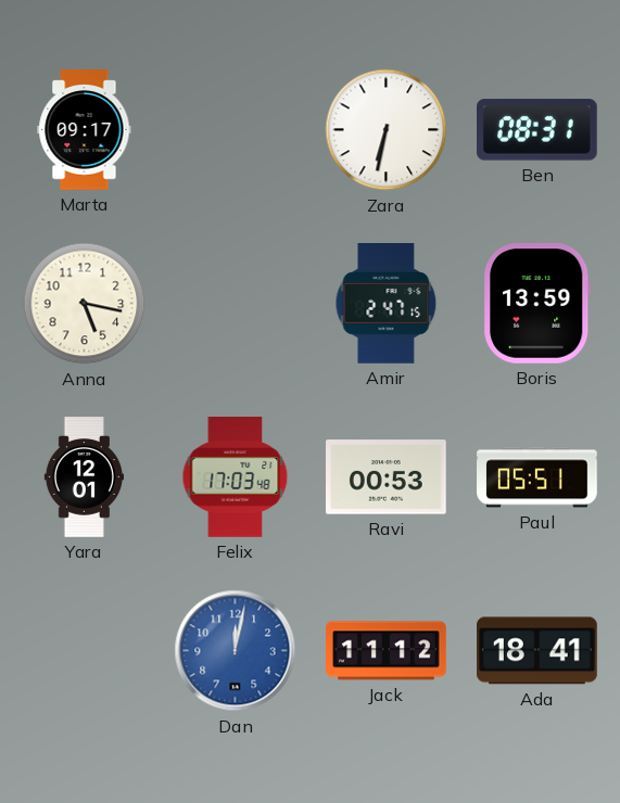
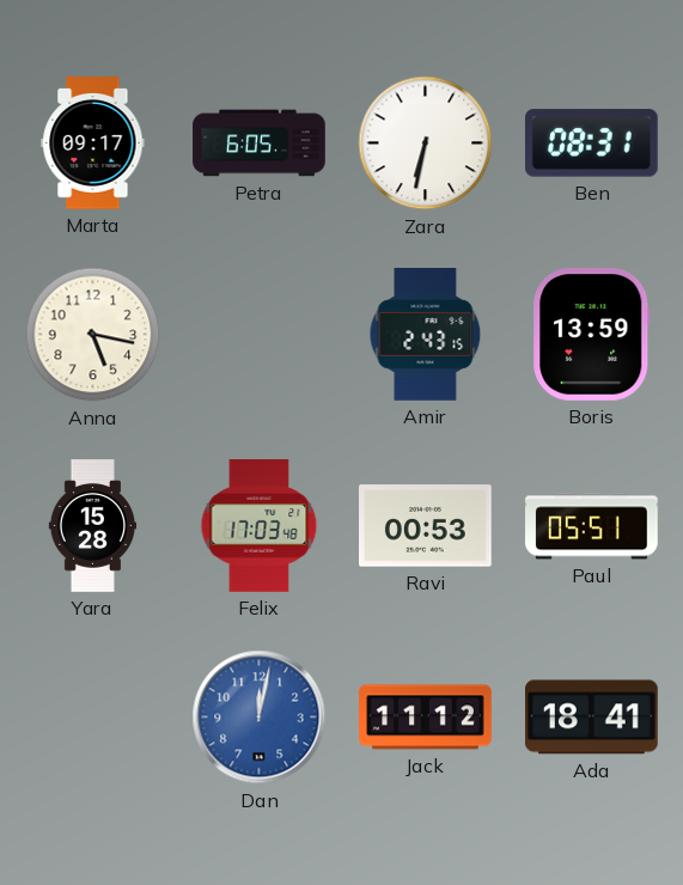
Petra: none -> 6:05 (260, 144)
Amir: 2:47 -> 2:43 (426, 335)
Yara: 12:01 -> 15:28 (92, 526)
